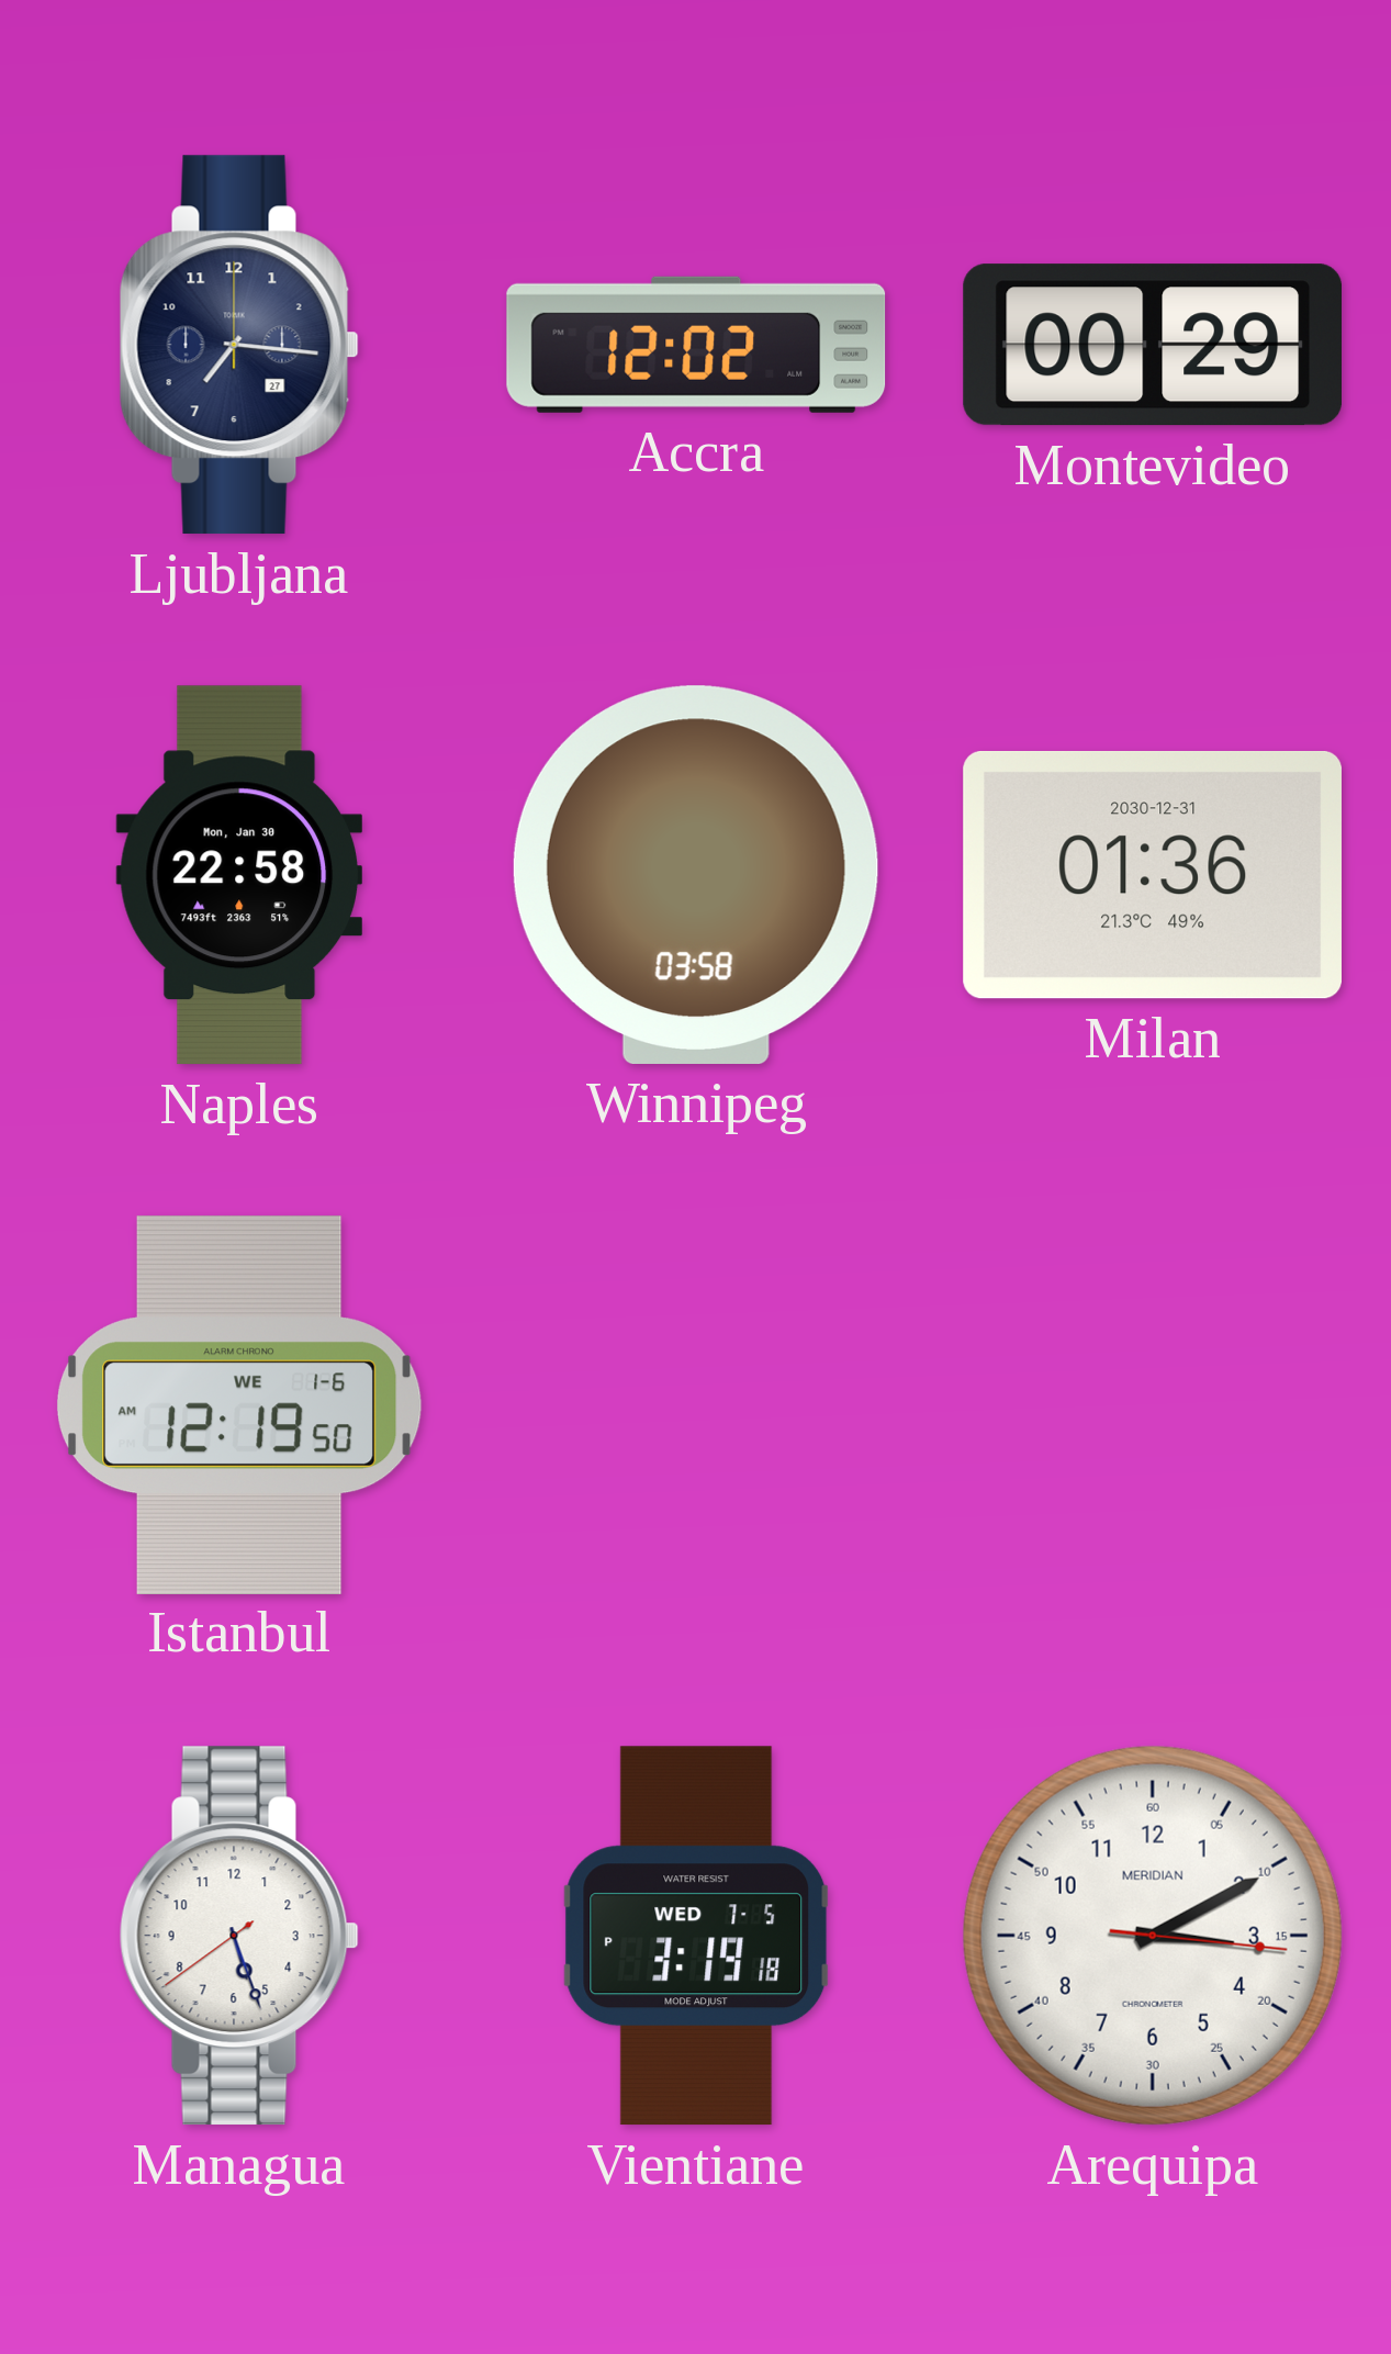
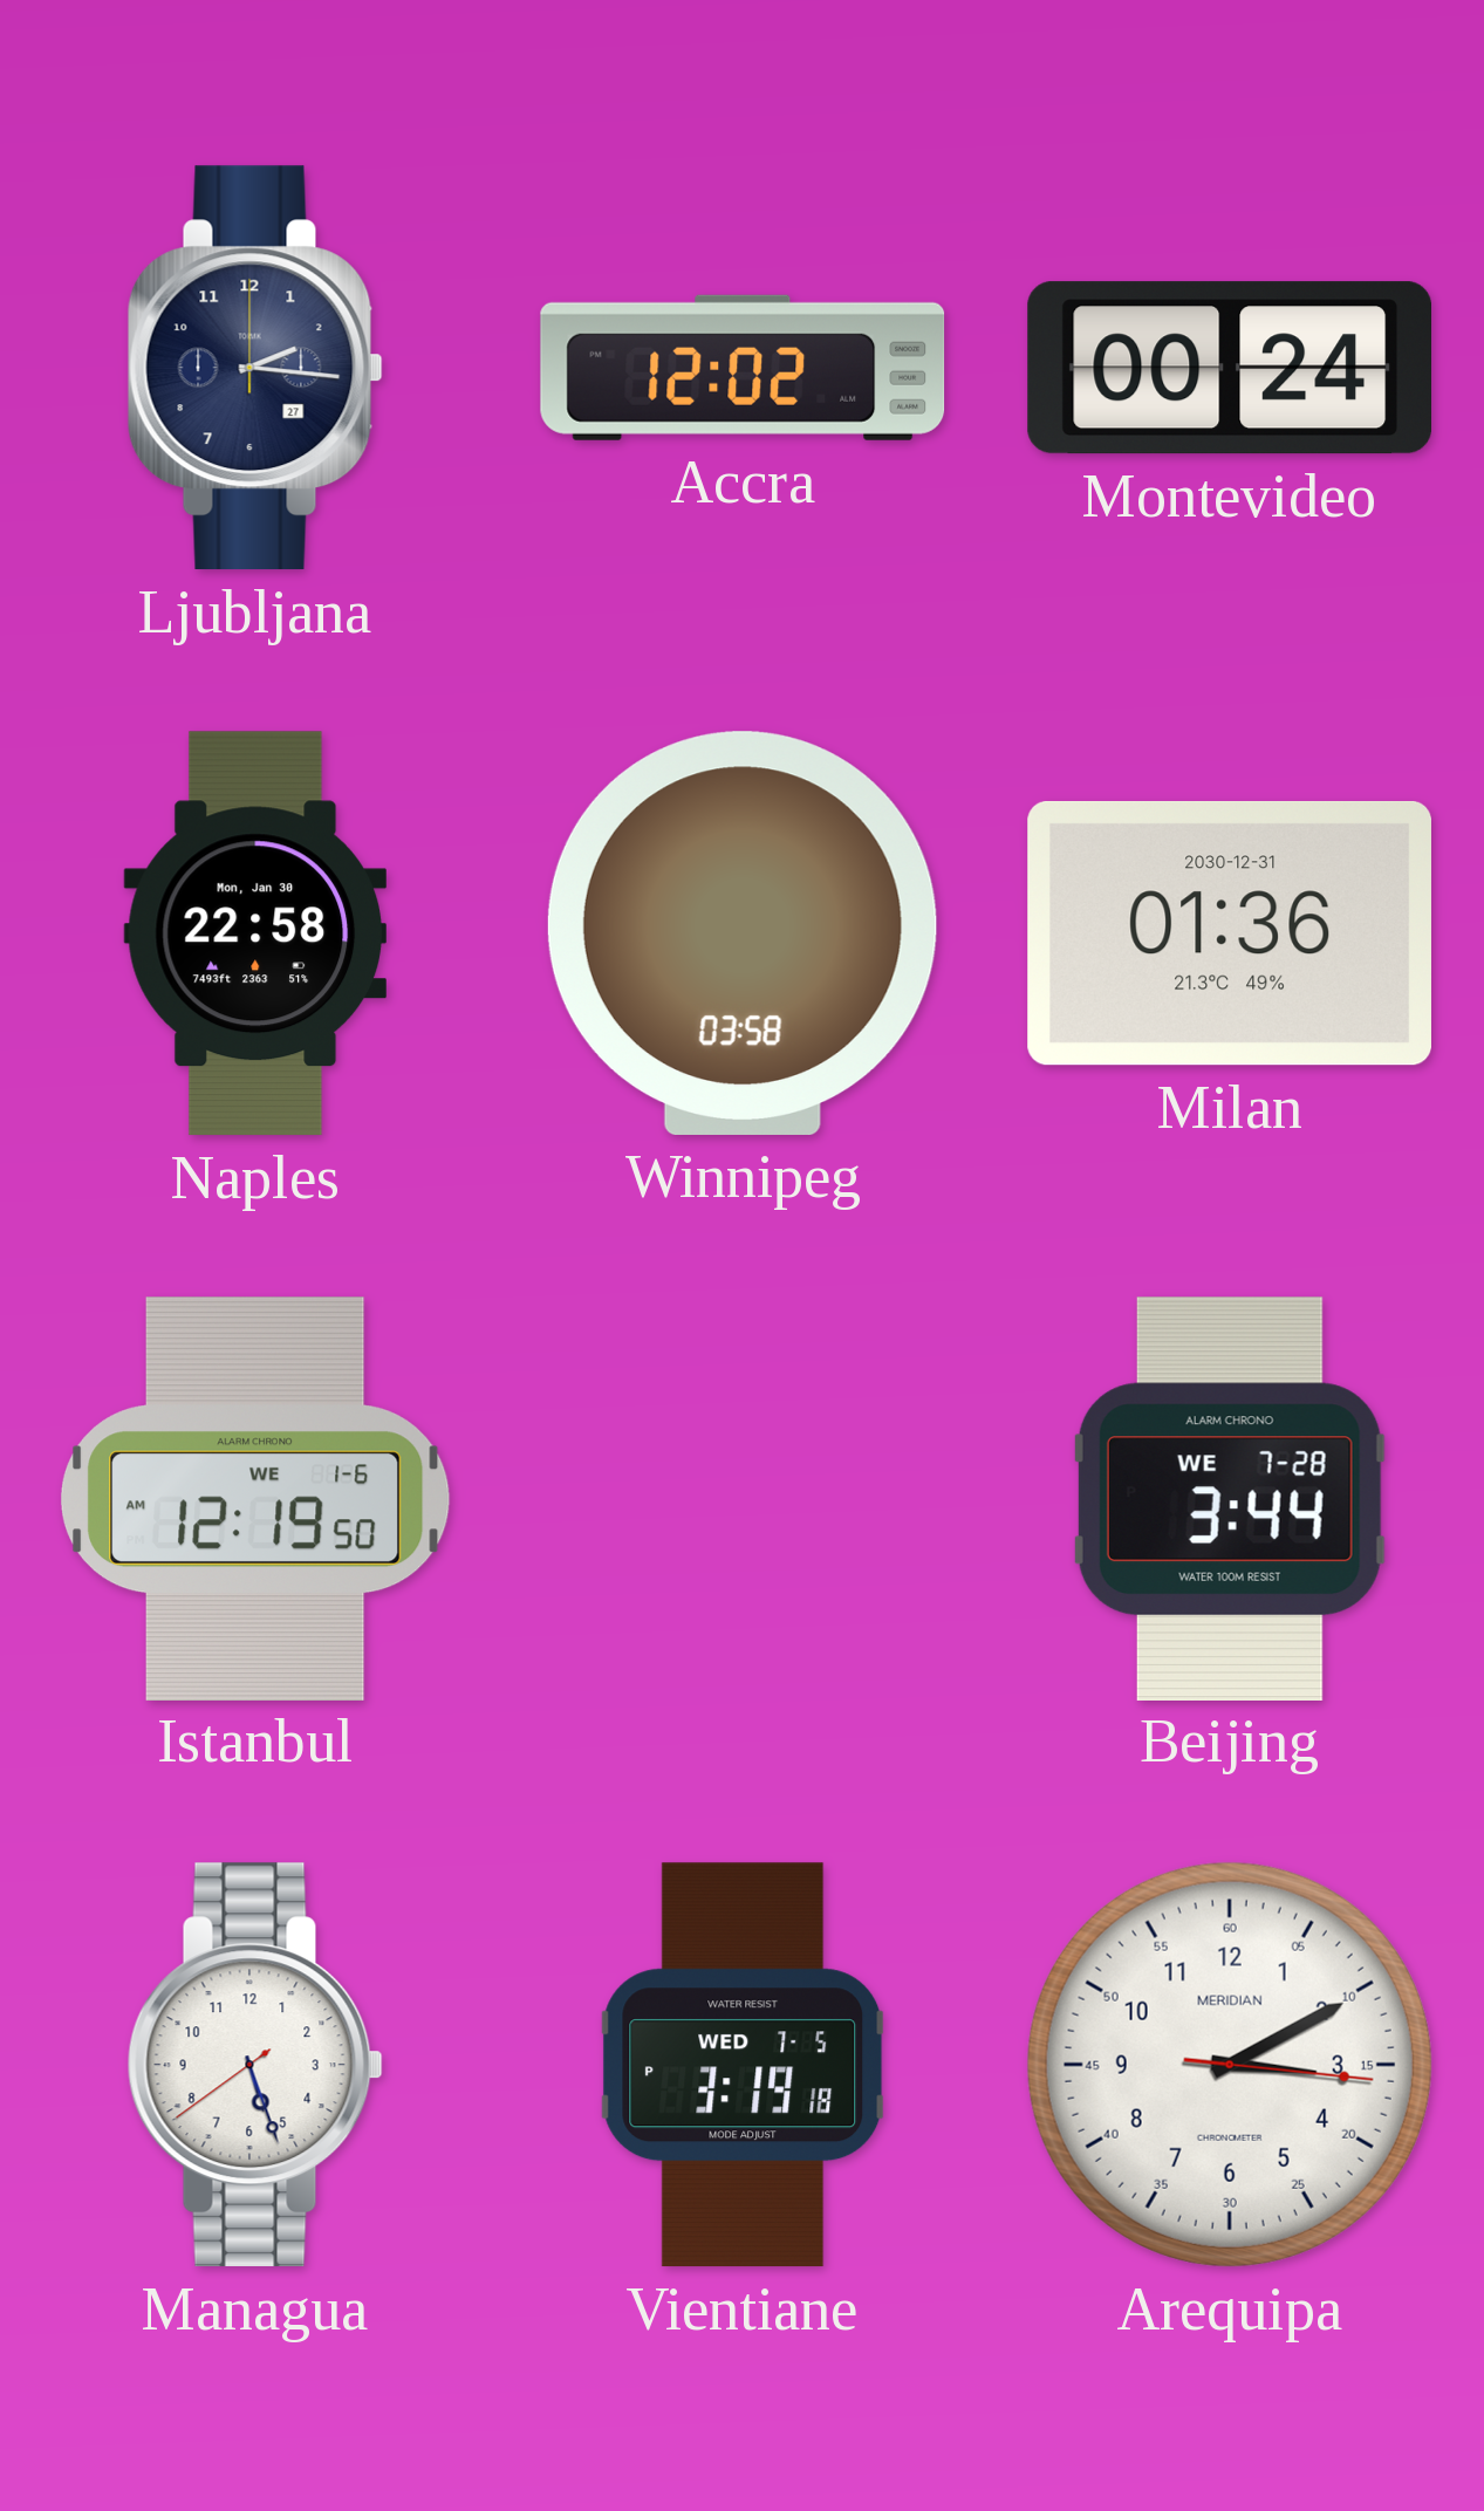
Ljubljana: 7:16 -> 2:16 (255, 368)
Montevideo: 00:29 -> 00:24 (1229, 368)
Beijing: none -> 3:44 (1230, 1498)
